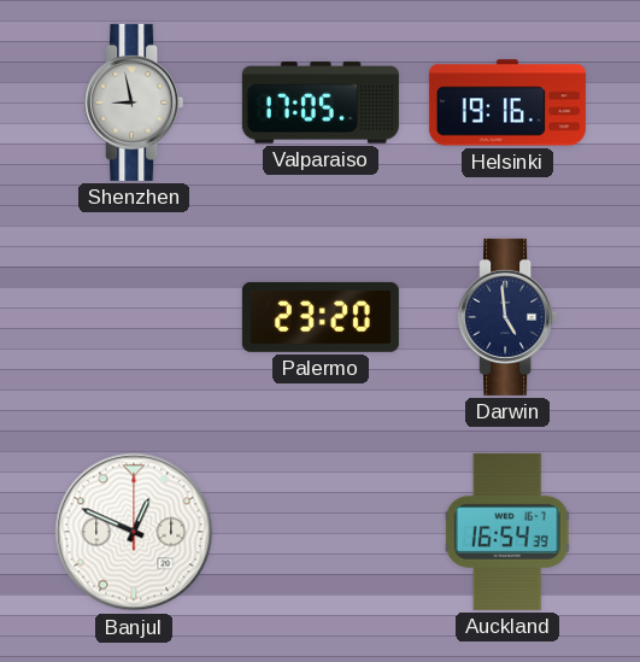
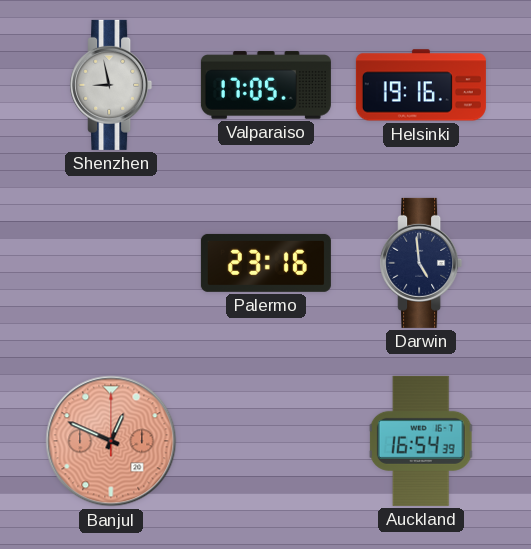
Palermo: 23:20 -> 23:16 (266, 263)
Banjul dial: white -> salmon (111, 441)
